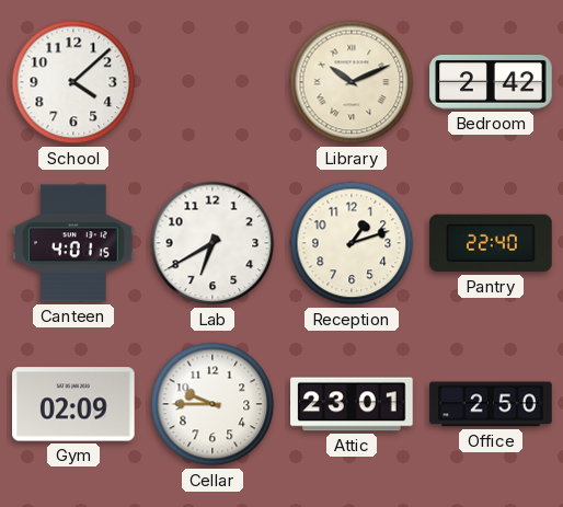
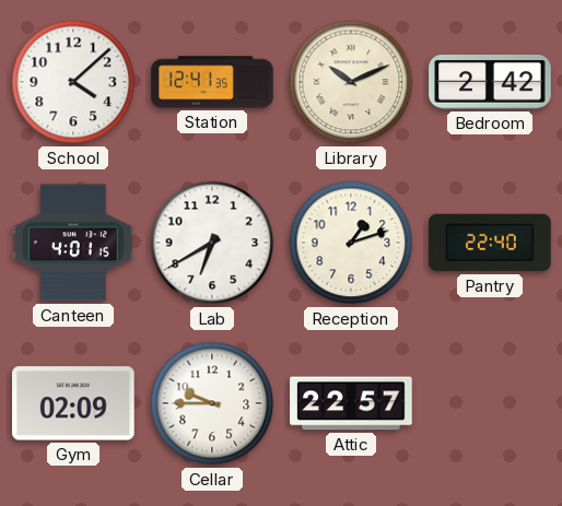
Station: none -> 12:41 (212, 82)
Attic: 23:01 -> 22:57 (351, 403)
Office: 2:50 -> none (491, 404)
